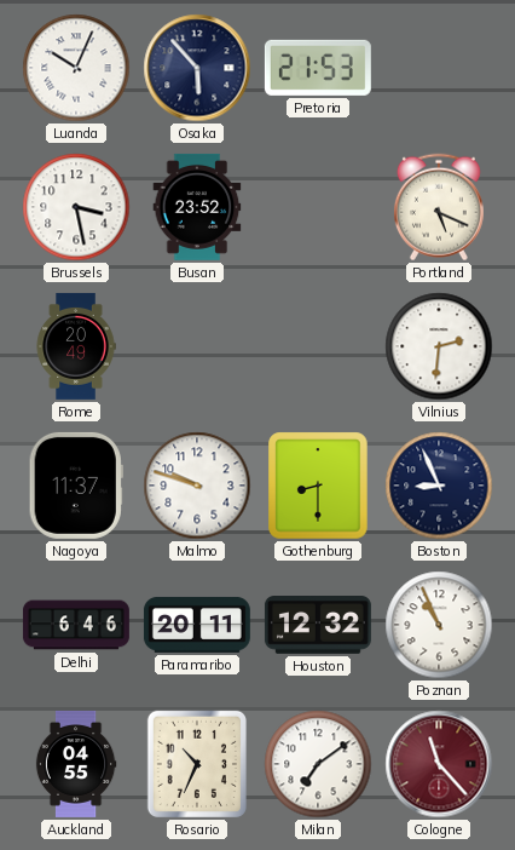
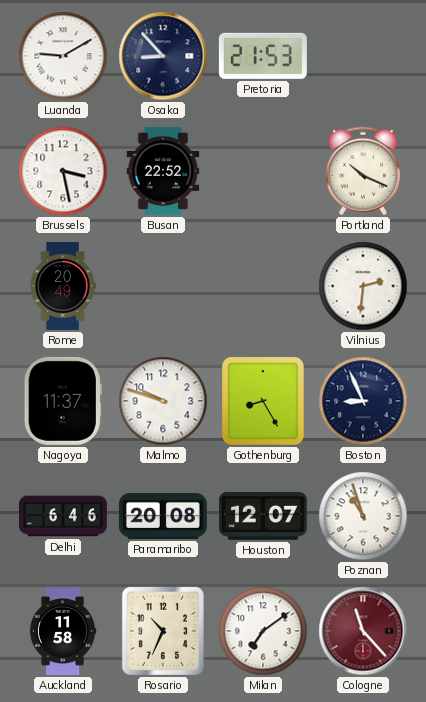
Luanda: 10:04 -> 9:10 (63, 56)
Osaka: 5:53 -> 8:53 (163, 56)
Busan: 23:52 -> 22:52 (163, 171)
Portland: 5:19 -> 10:19 (363, 171)
Gothenburg: 8:30 -> 8:25 (263, 401)
Paramaribo: 20:11 -> 20:08 (163, 516)
Houston: 12:32 -> 12:07 (263, 517)
Poznan: 10:56 -> 10:57 (363, 516)
Auckland: 04:55 -> 11:58 (63, 631)
